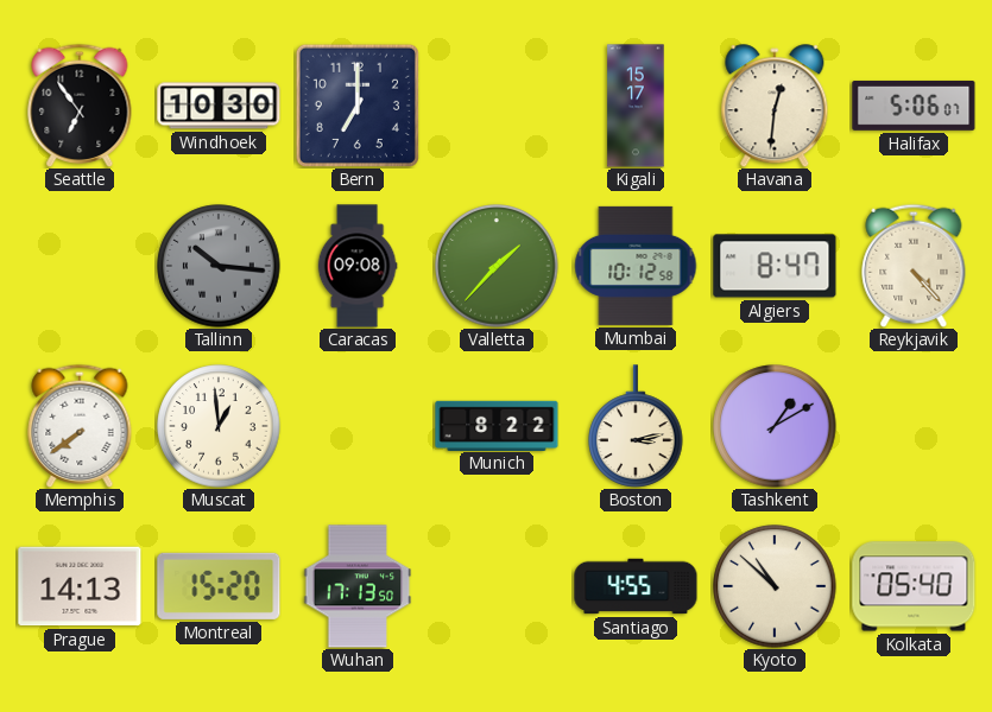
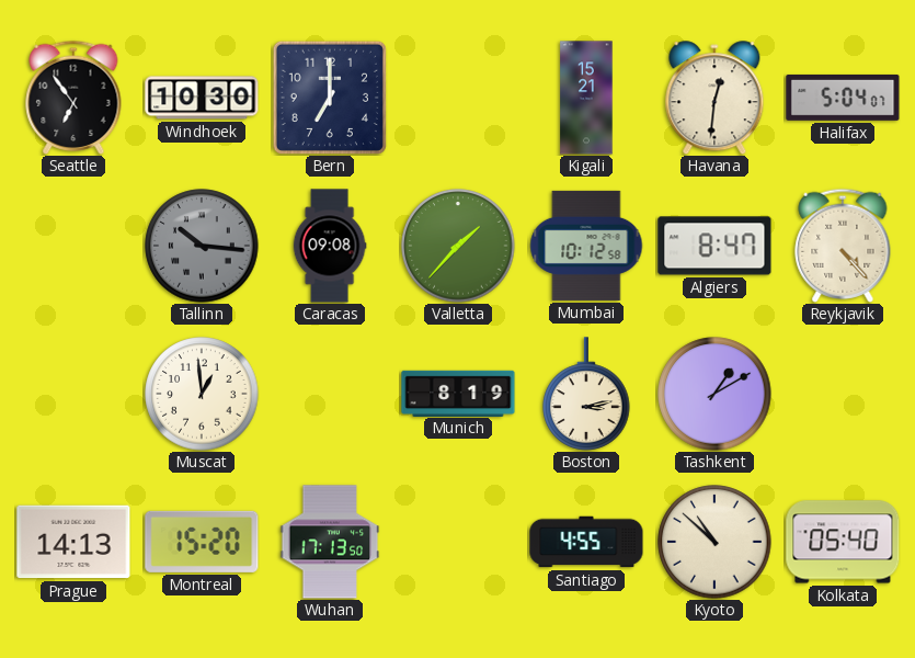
Kigali: 15:17 -> 15:21 (586, 98)
Halifax: 5:06 -> 5:04 (843, 98)
Memphis: 7:39 -> none (80, 426)
Munich: 8:22 -> 8:19 (458, 393)
